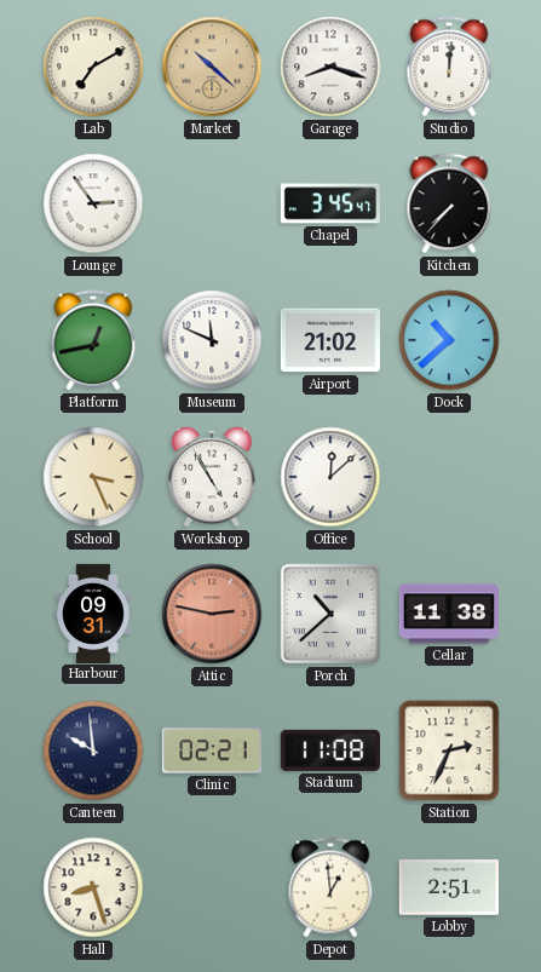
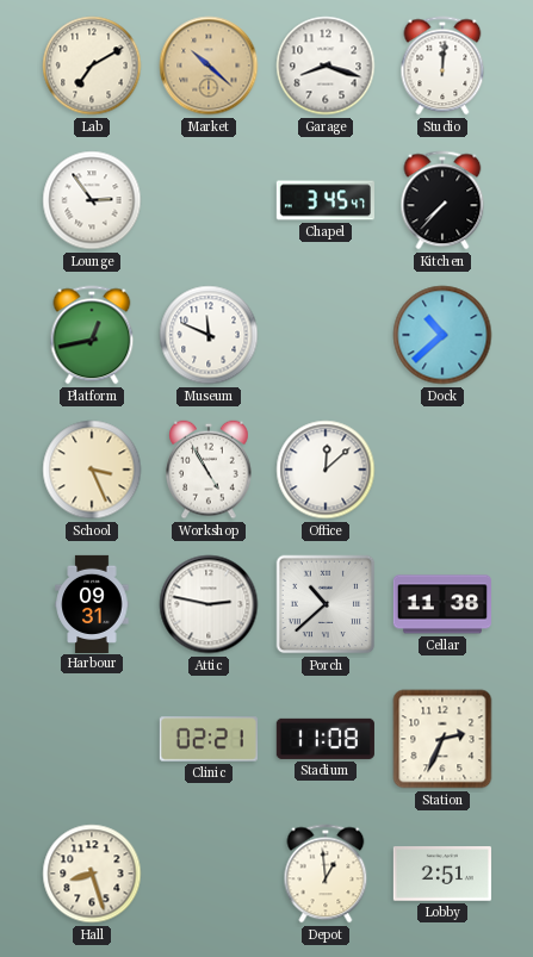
Airport: 21:02 -> none (330, 340)
Attic dial: salmon -> white (209, 604)
Canteen: 9:59 -> none (93, 750)
